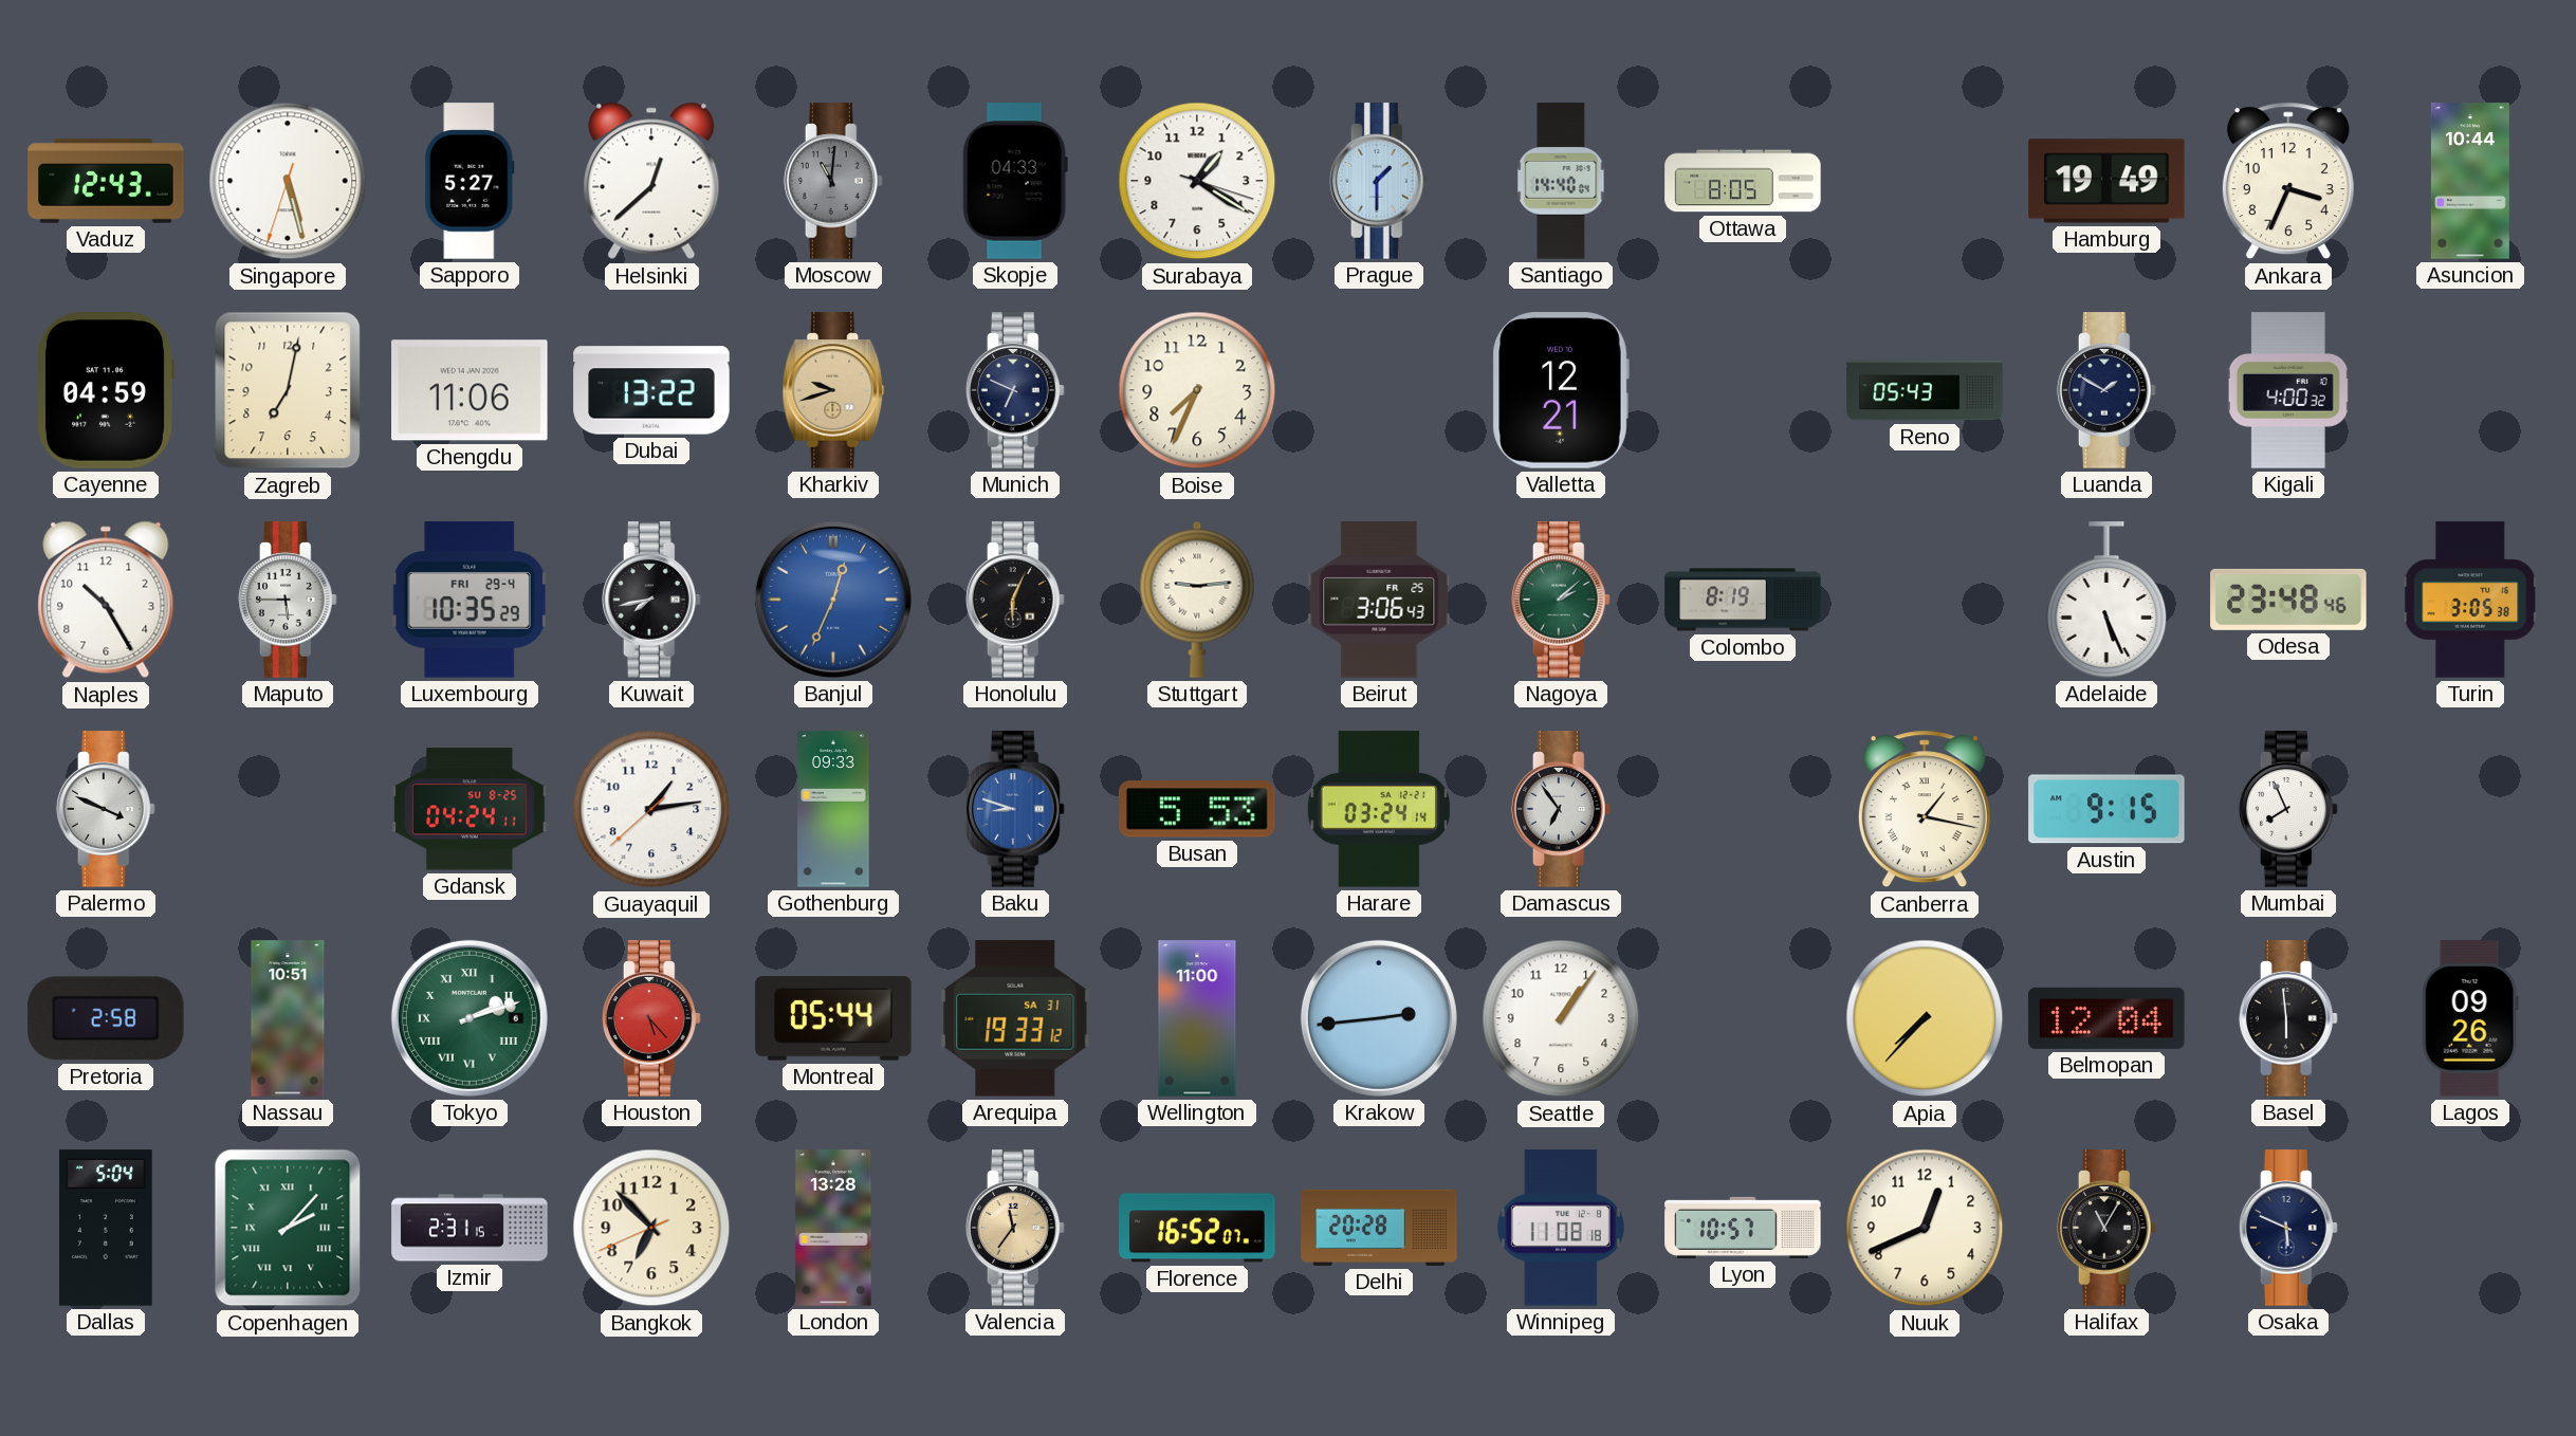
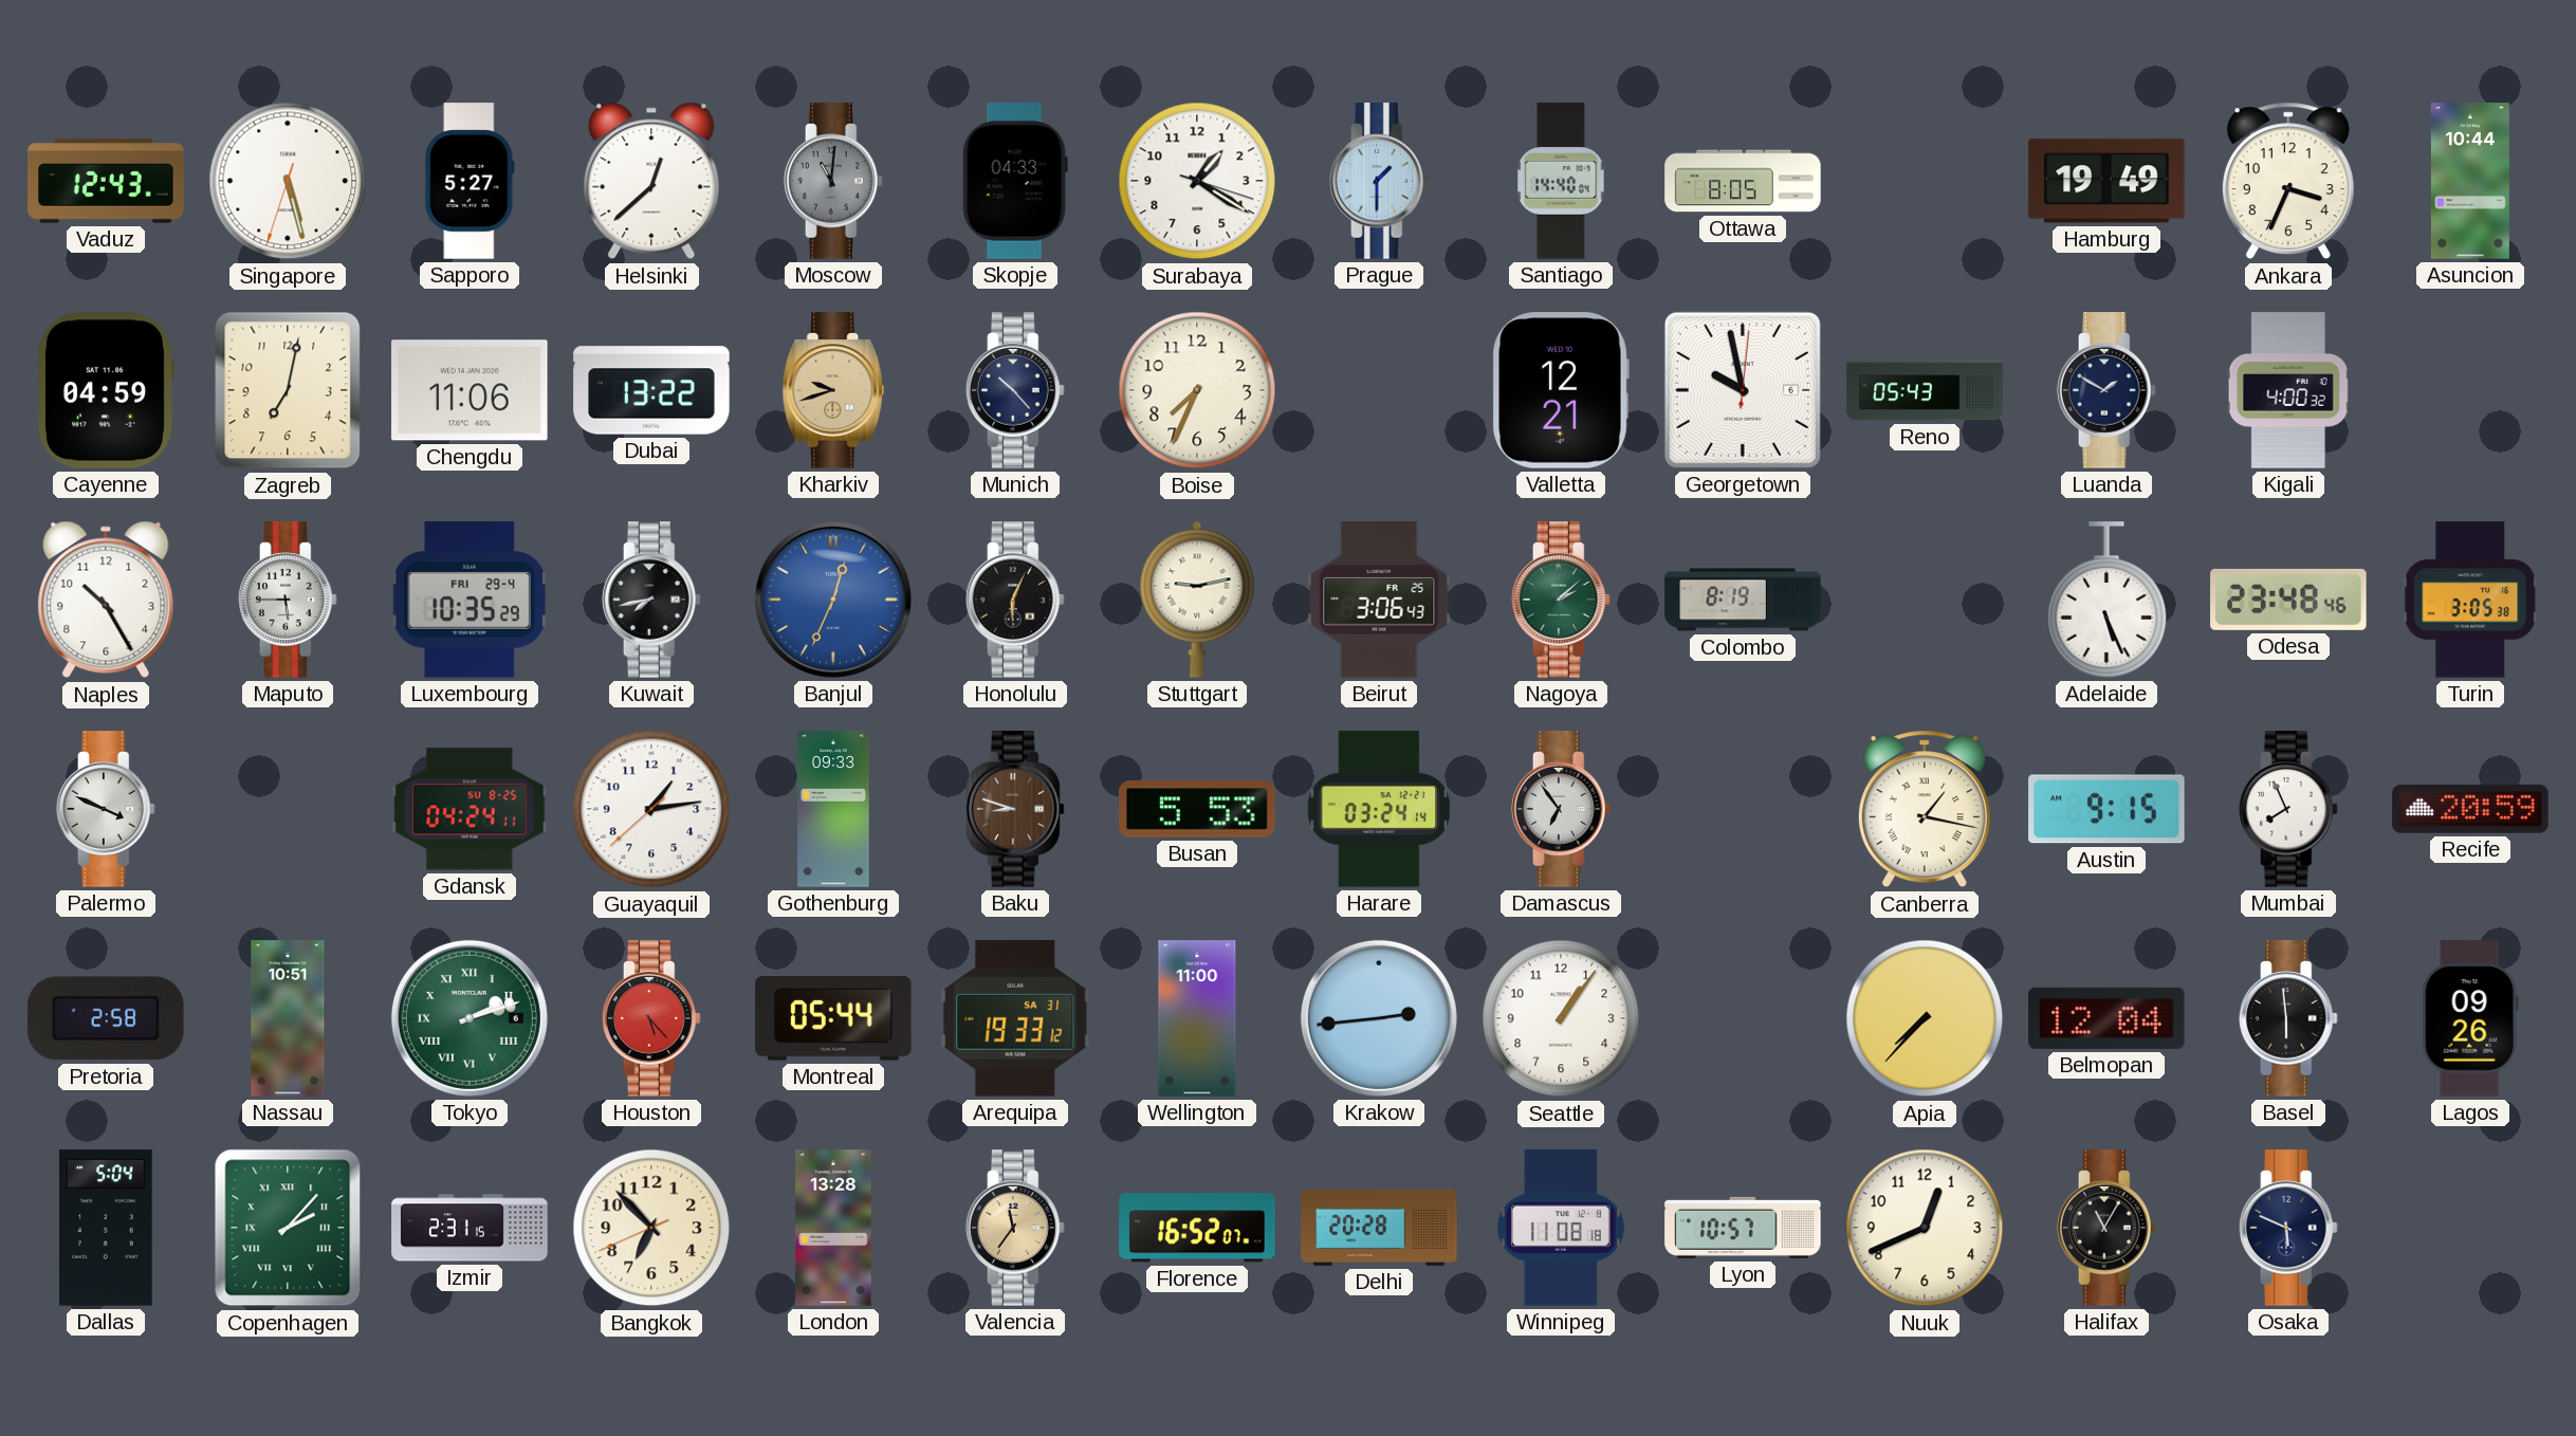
Munich: 6:49 -> 10:23 (1015, 390)
Georgetown: none -> 9:58 (1743, 390)
Stuttgart: 9:14 -> 9:13 (1197, 600)
Baku dial: blue -> brown (1015, 809)
Recife: none -> 20:59 (2470, 810)
